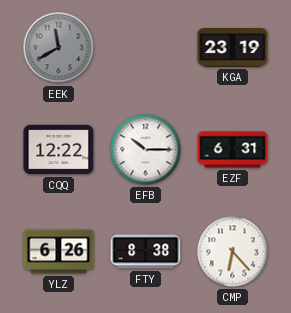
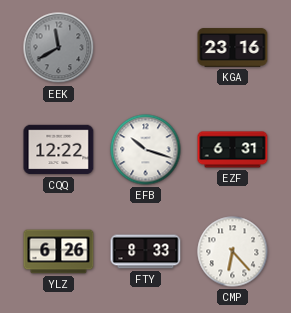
KGA: 23:19 -> 23:16 (233, 48)
EFB: 10:15 -> 10:18 (146, 150)
FTY: 8:38 -> 8:33 (146, 252)
